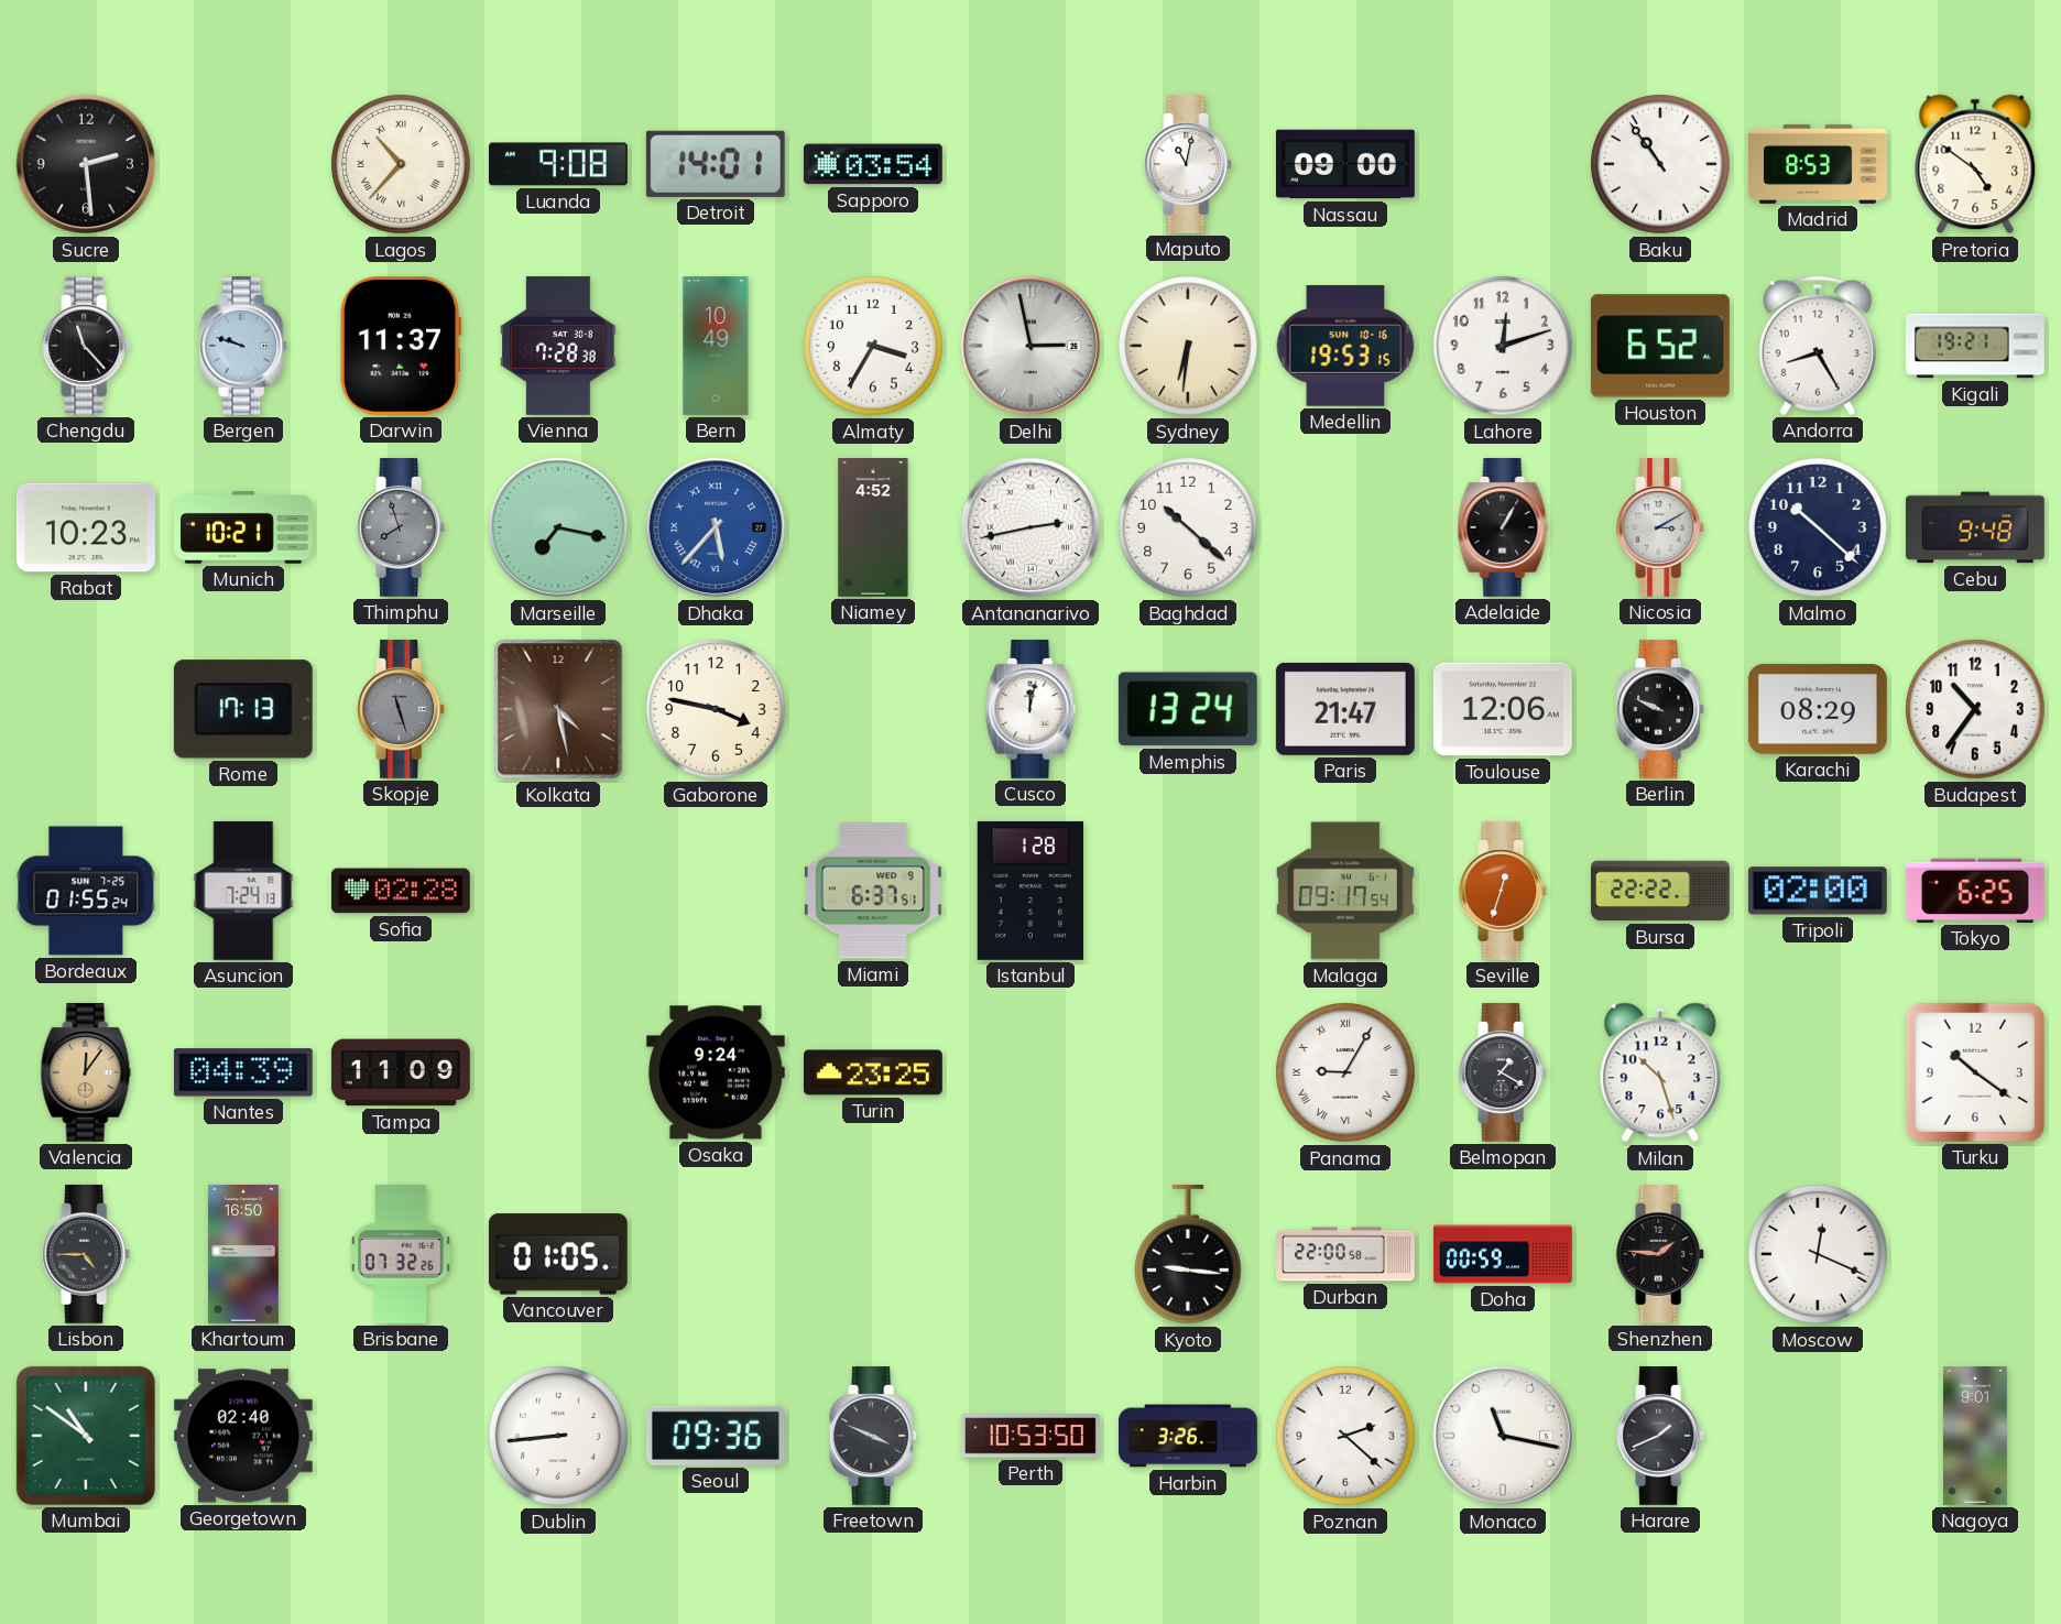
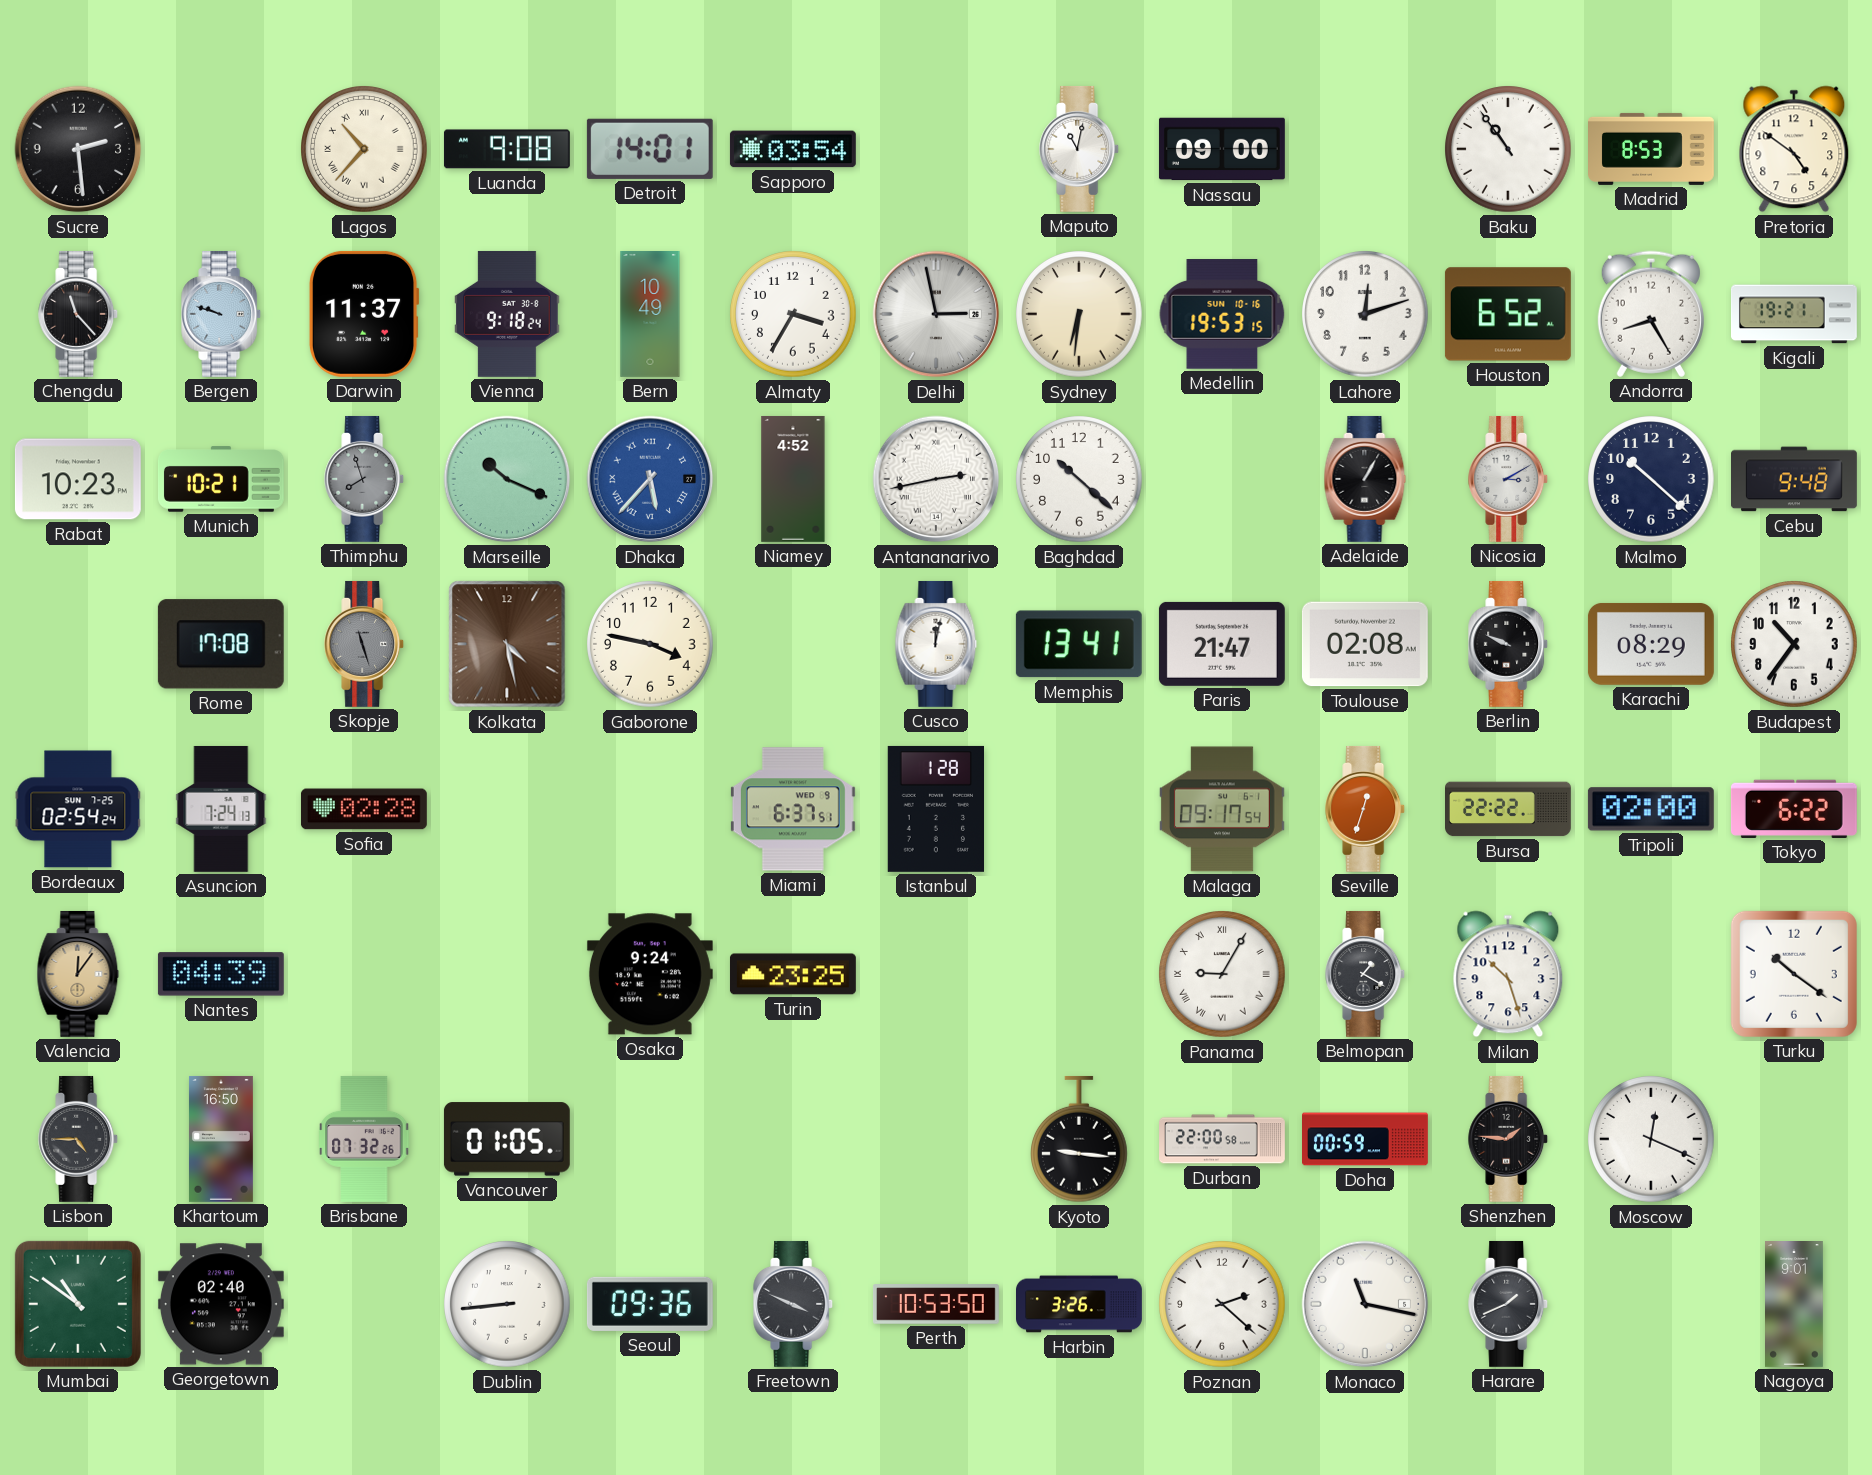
Vienna: 7:28 -> 9:18 (507, 314)
Marseille: 7:17 -> 10:19 (507, 479)
Rome: 17:13 -> 17:08 (221, 644)
Memphis: 13:24 -> 13:41 (1079, 644)
Toulouse: 12:06 -> 02:08 (1365, 644)
Bordeaux: 01:55 -> 02:54 (78, 809)
Tokyo: 6:25 -> 6:22 (1794, 809)
Tampa: 11:09 -> none (401, 1072)
